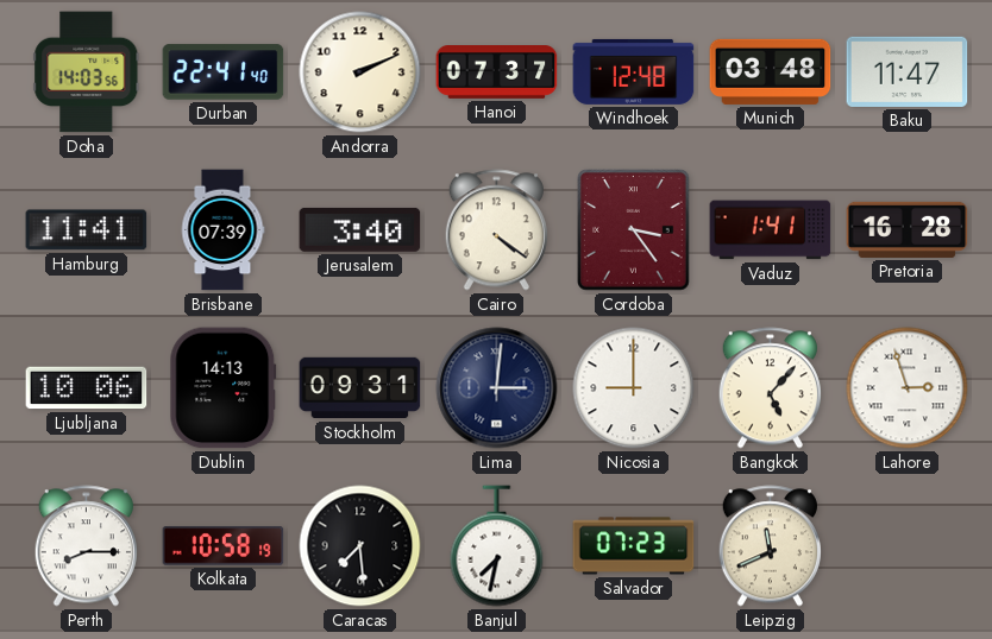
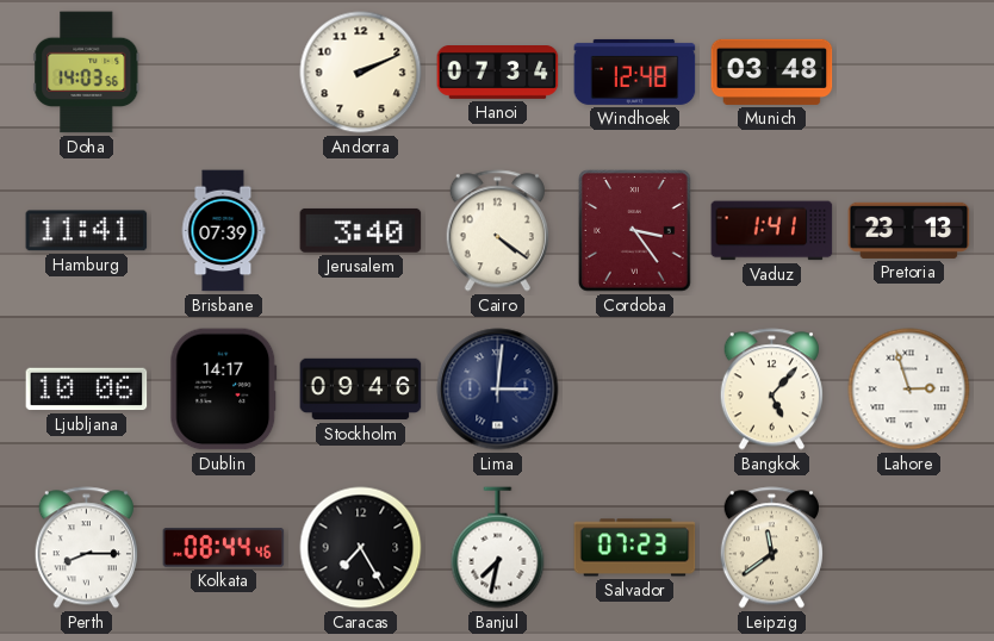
Durban: 22:41 -> none (224, 72)
Hanoi: 07:37 -> 07:34 (498, 73)
Baku: 11:47 -> none (908, 71)
Pretoria: 16:28 -> 23:13 (909, 230)
Dublin: 14:13 -> 14:17 (224, 390)
Stockholm: 09:31 -> 09:46 (361, 390)
Nicosia: 9:00 -> none (634, 388)
Kolkata: 10:58 -> 08:44 (224, 548)
Caracas: 7:29 -> 7:25 (361, 548)
Leipzig: 11:41 -> 11:39 (771, 548)
